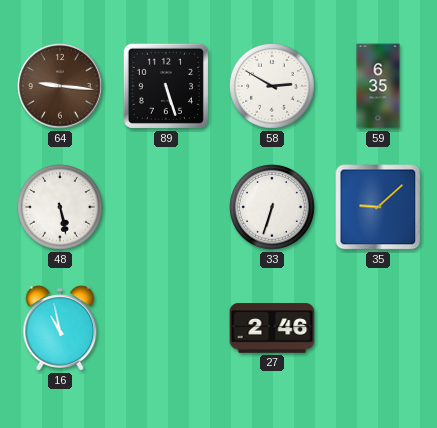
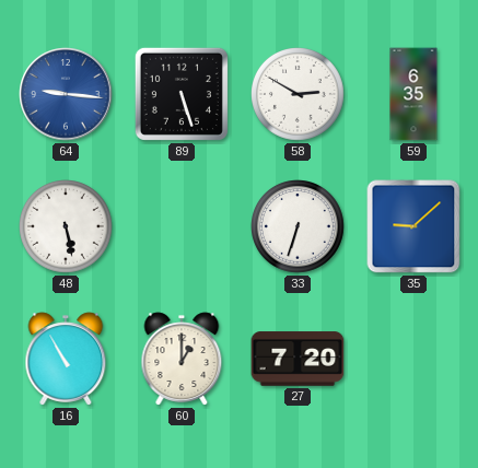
64 dial: brown -> blue (66, 94)
16: 10:58 -> 10:55 (66, 359)
60: none -> 1:00 (182, 359)
27: 2:46 -> 7:20 (298, 359)
